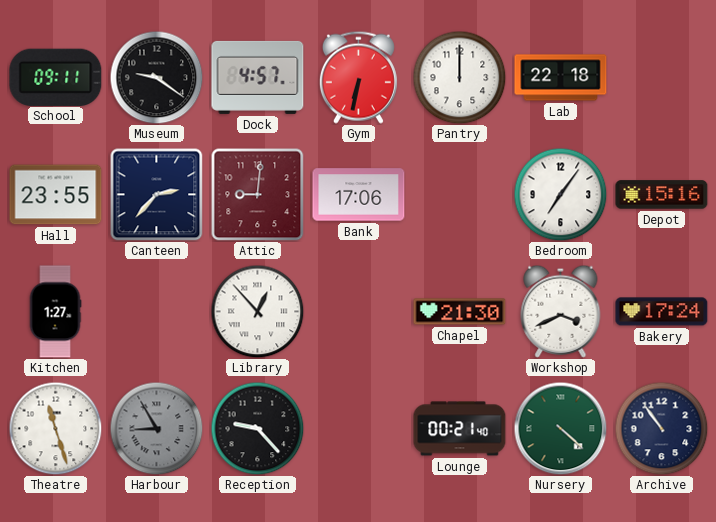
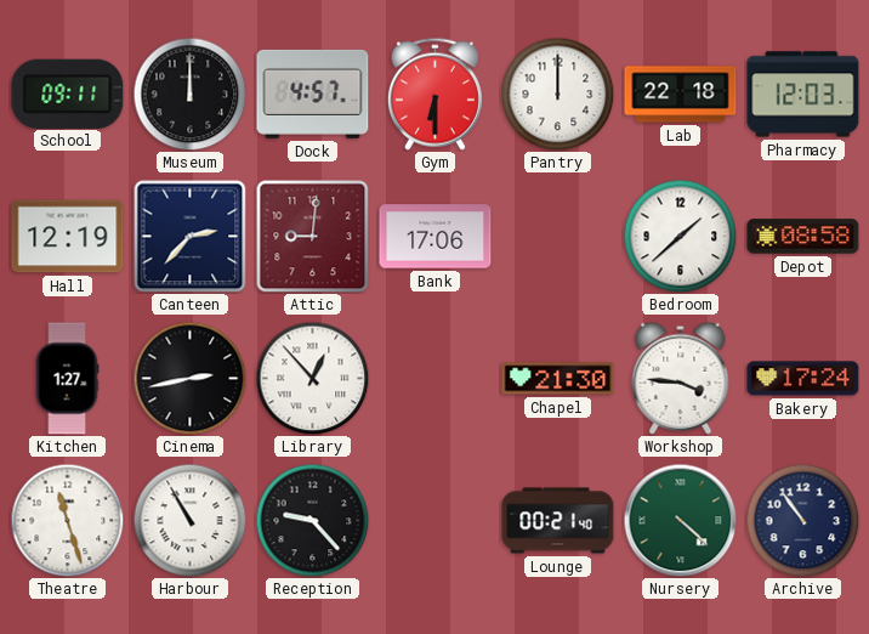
Museum: 9:21 -> 12:00 (189, 94)
Gym: 6:32 -> 6:30 (434, 94)
Pharmacy: none -> 12:03 (803, 95)
Hall: 23:55 -> 12:19 (68, 237)
Bedroom: 7:06 -> 1:38 (680, 236)
Depot: 15:16 -> 08:58 (803, 237)
Cinema: none -> 2:43 (189, 378)
Workshop: 3:41 -> 3:46 (681, 378)
Harbour: 8:55 -> 10:55 (189, 520)
Harbour dial: grey -> white (189, 520)
